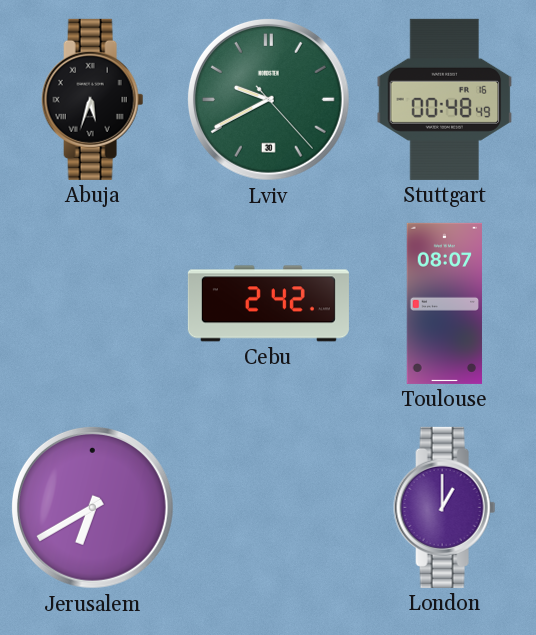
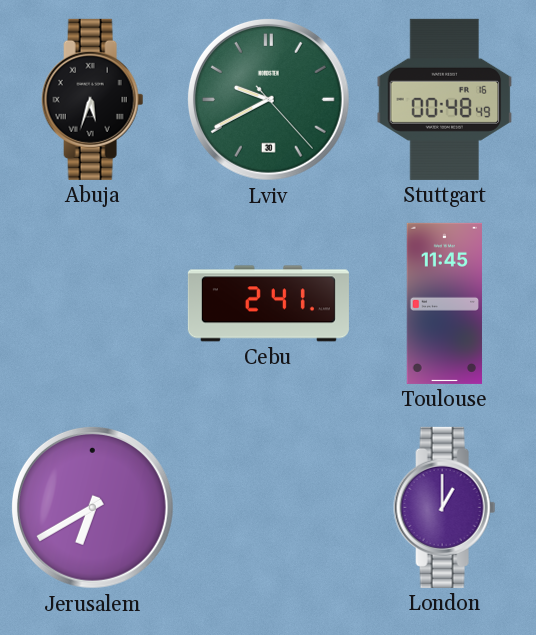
Cebu: 2:42 -> 2:41 (268, 304)
Toulouse: 08:07 -> 11:45 (444, 303)
